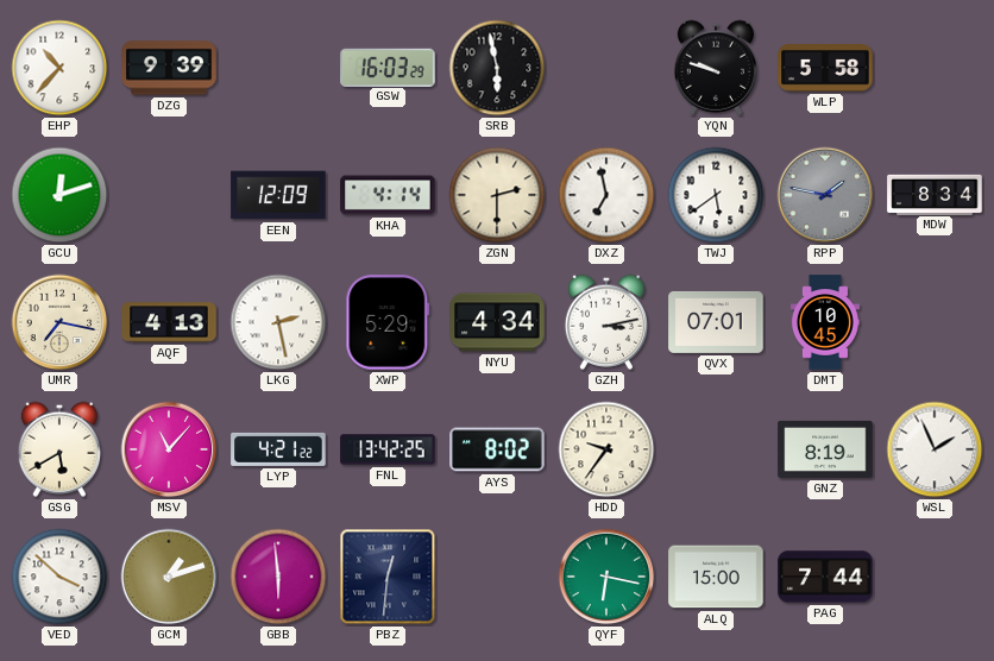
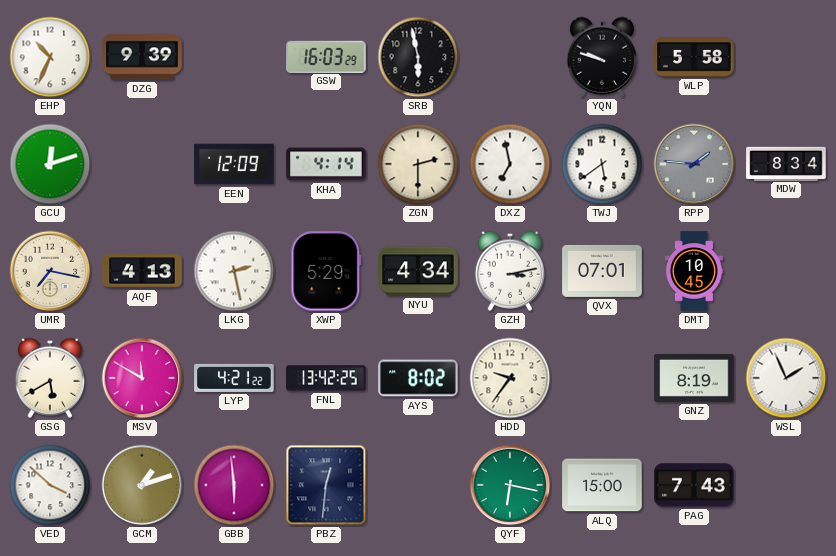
EHP: 10:37 -> 10:34 (50, 57)
RPP: 1:47 -> 1:46 (694, 164)
MSV: 11:07 -> 11:50 (142, 378)
PAG: 7:44 -> 7:43 (694, 485)
